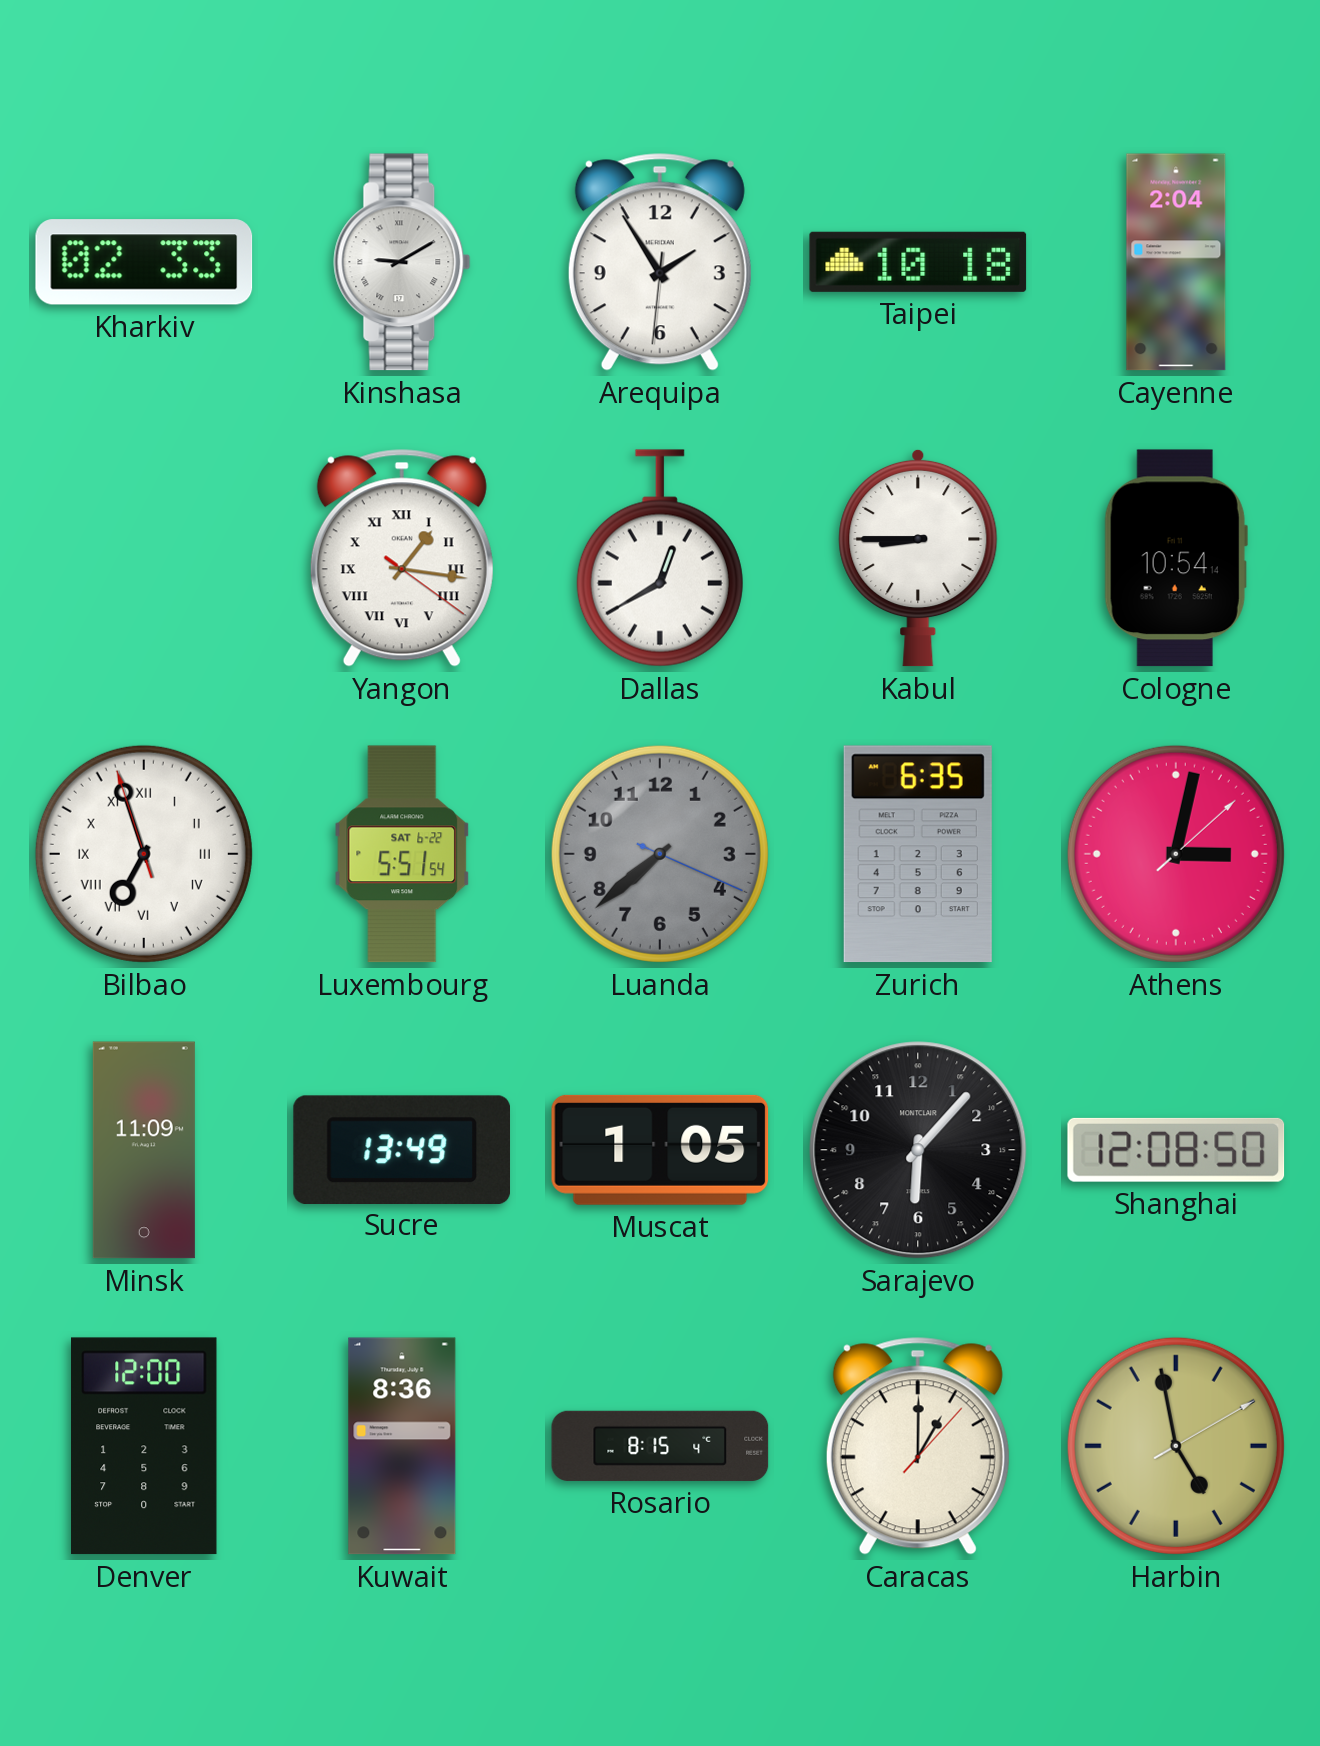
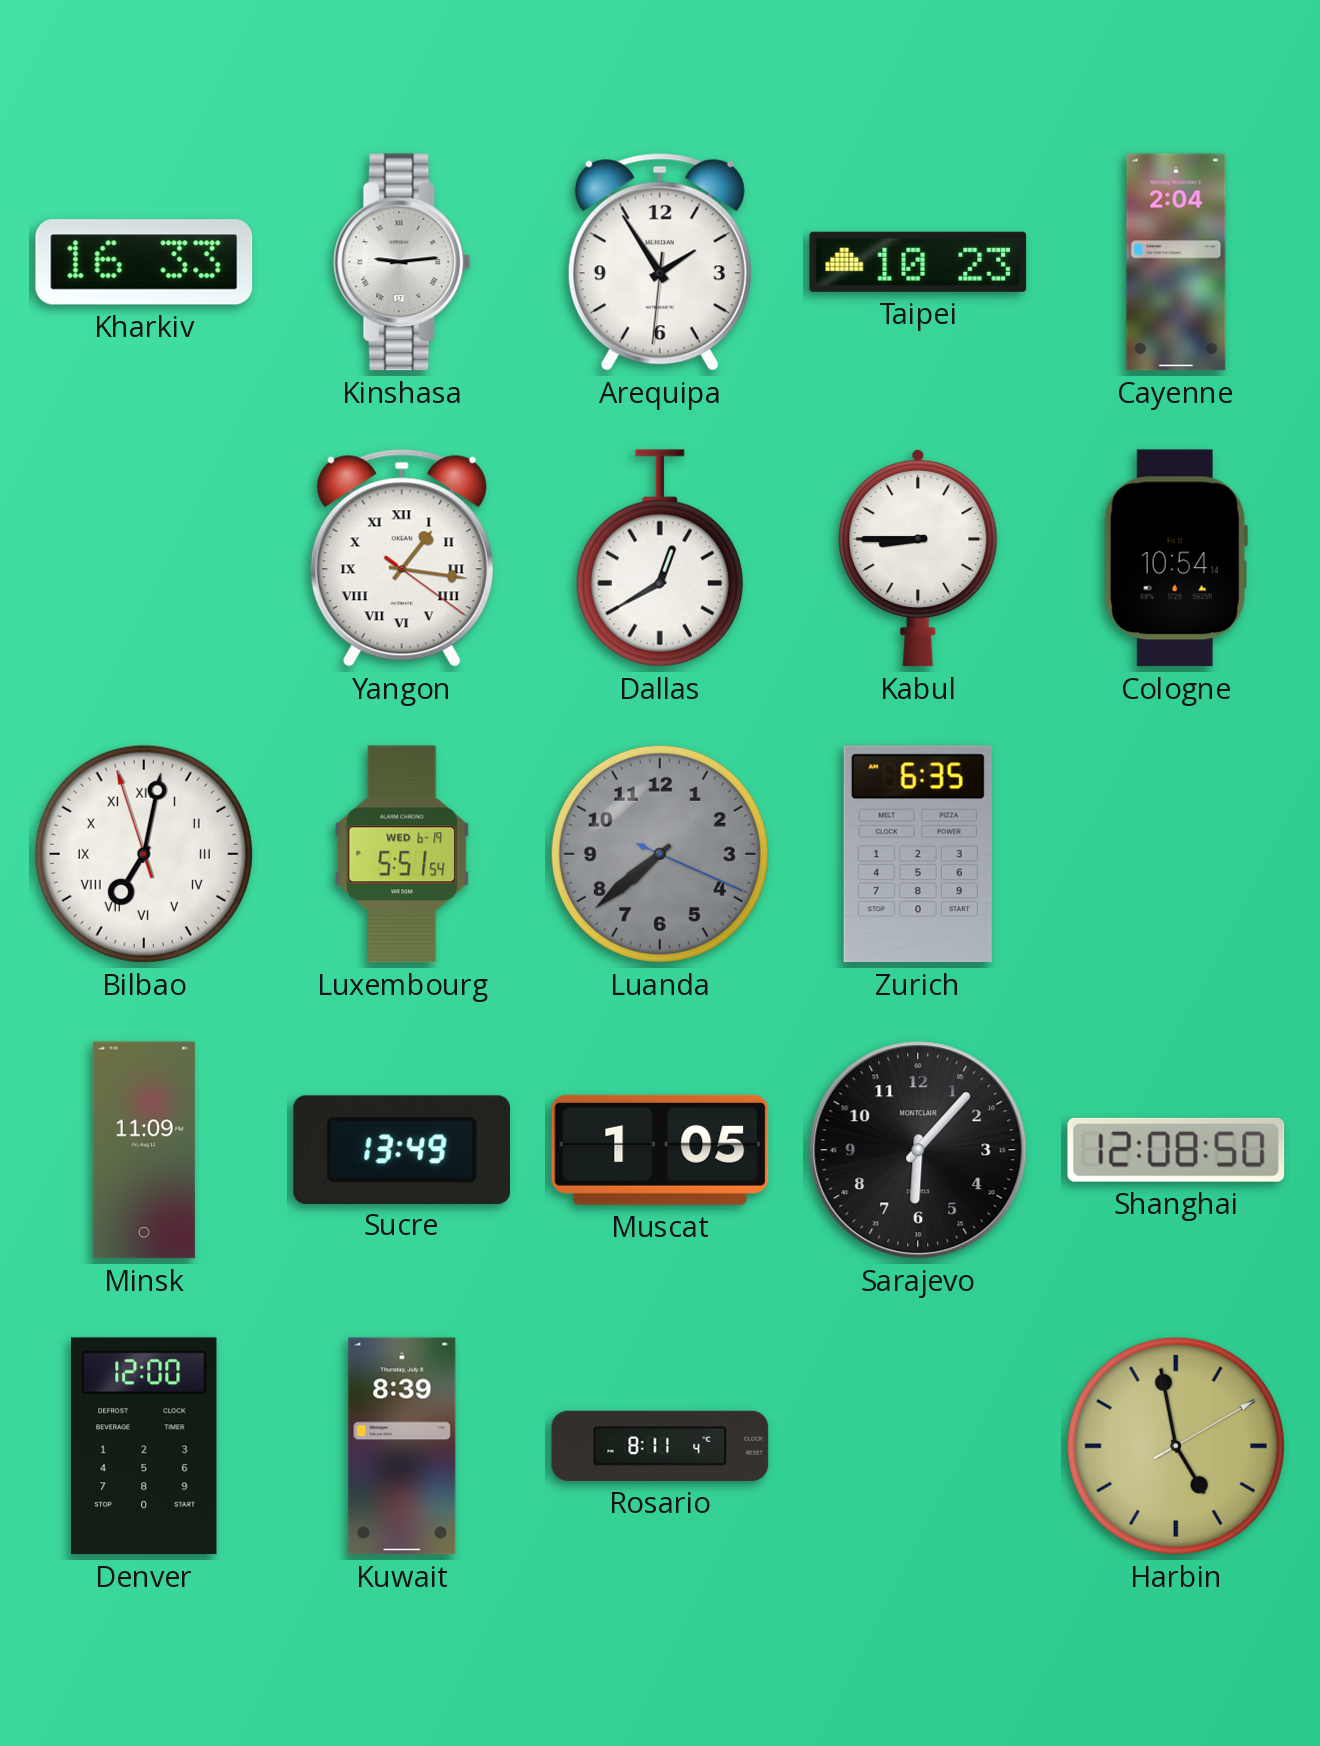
Kharkiv: 02:33 -> 16:33 (144, 262)
Kinshasa: 9:10 -> 9:14 (402, 262)
Taipei: 10:18 -> 10:23 (918, 262)
Bilbao: 6:56 -> 7:01 (144, 854)
Luxembourg date: SAT 6-22 -> WED 6-19 (402, 854)
Athens: 3:02 -> none (1176, 854)
Kuwait: 8:36 -> 8:39 (402, 1446)
Rosario: 8:15 -> 8:11 (660, 1446)
Caracas: 1:00 -> none (918, 1446)
